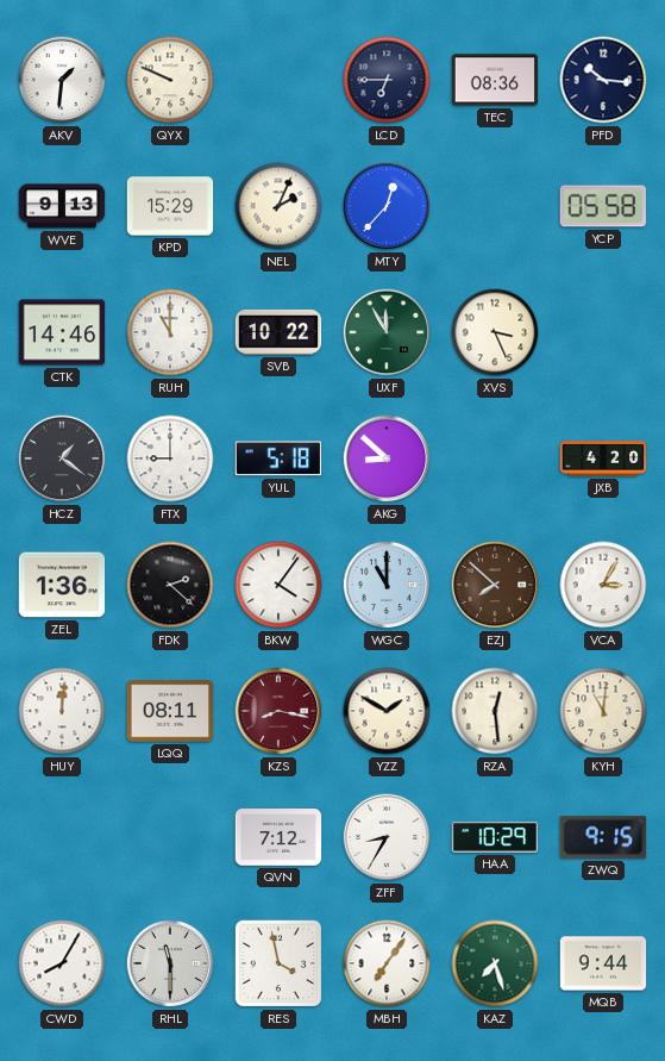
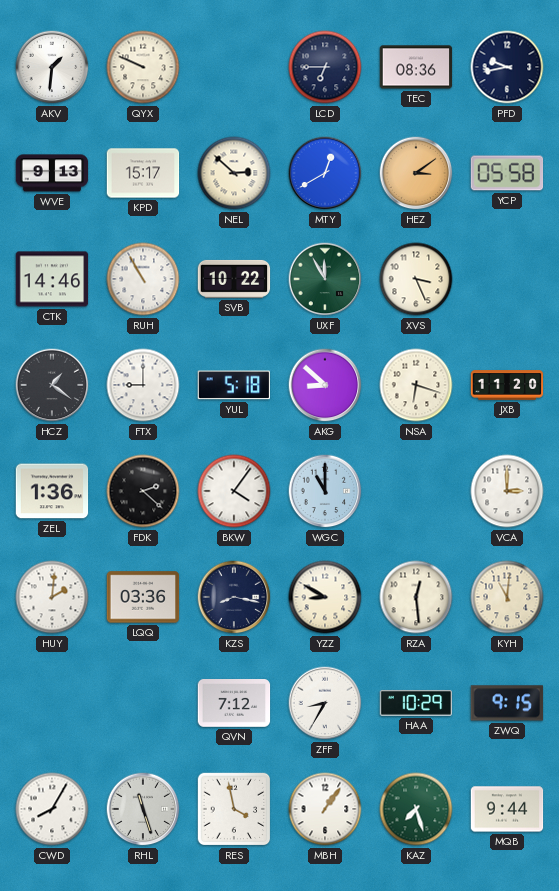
PFD: 10:16 -> 9:43 (507, 67)
KPD: 15:29 -> 15:17 (143, 173)
NEL: 2:04 -> 2:52 (234, 173)
MTY: 12:37 -> 12:40 (325, 173)
HEZ: none -> 3:09 (416, 173)
RUH: 11:00 -> 10:55 (143, 279)
NSA: none -> 6:18 (416, 385)
JXB: 4:20 -> 11:20 (507, 385)
EZJ: 7:52 -> none (495, 585)
VCA: 3:05 -> 3:00 (507, 491)
HUY: 12:01 -> 2:01 (52, 597)
LQQ: 08:11 -> 03:36 (143, 597)
KZS dial: burgundy -> navy (234, 597)
YZZ: 1:50 -> 8:50 (325, 597)
RHL: 11:30 -> 11:27 (143, 809)
MBH: 7:06 -> 1:06 (325, 809)
